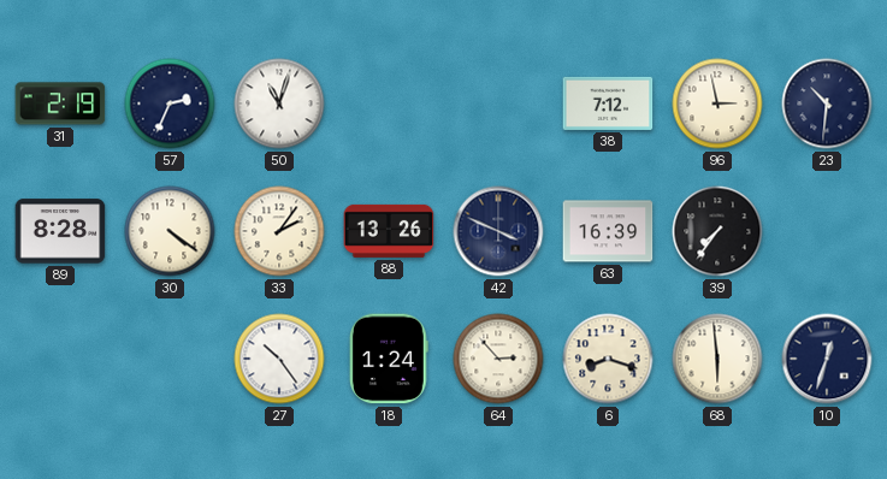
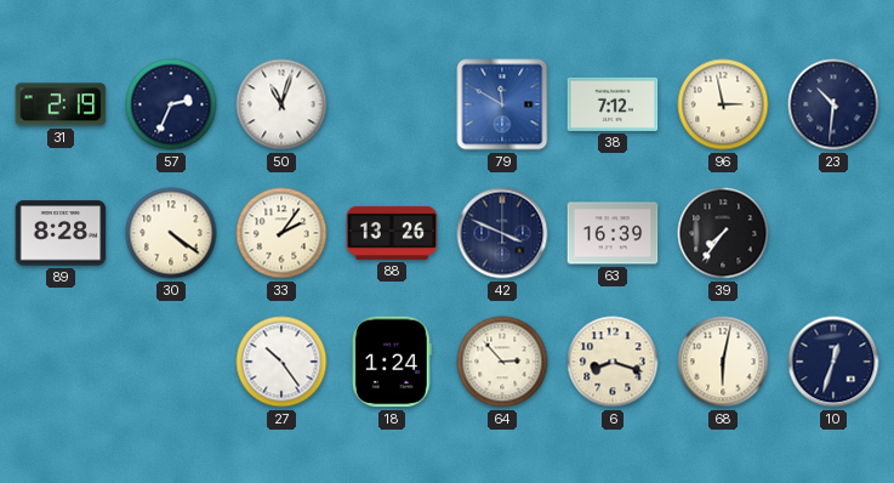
79: none -> 11:50 (502, 104)
68: 5:59 -> 6:02 (723, 362)
